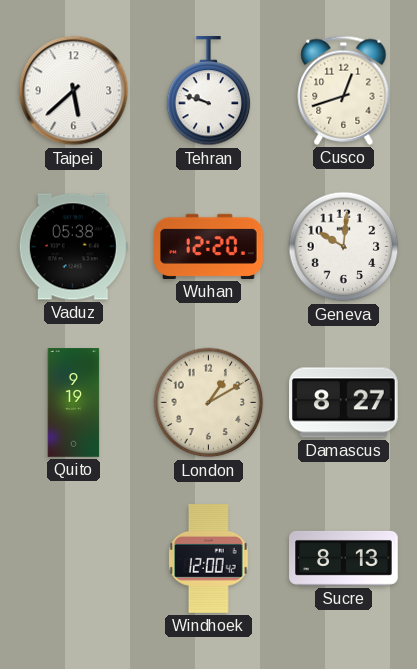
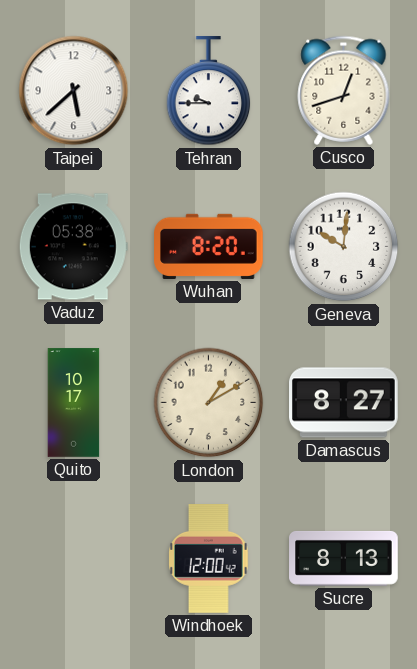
Tehran: 9:48 -> 9:45 (209, 91)
Wuhan: 12:20 -> 8:20 (209, 246)
Quito: 9:19 -> 10:17 (74, 403)
